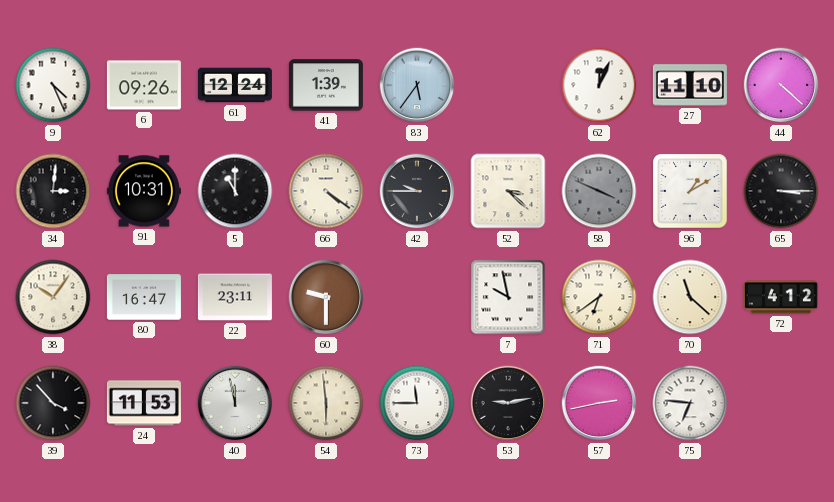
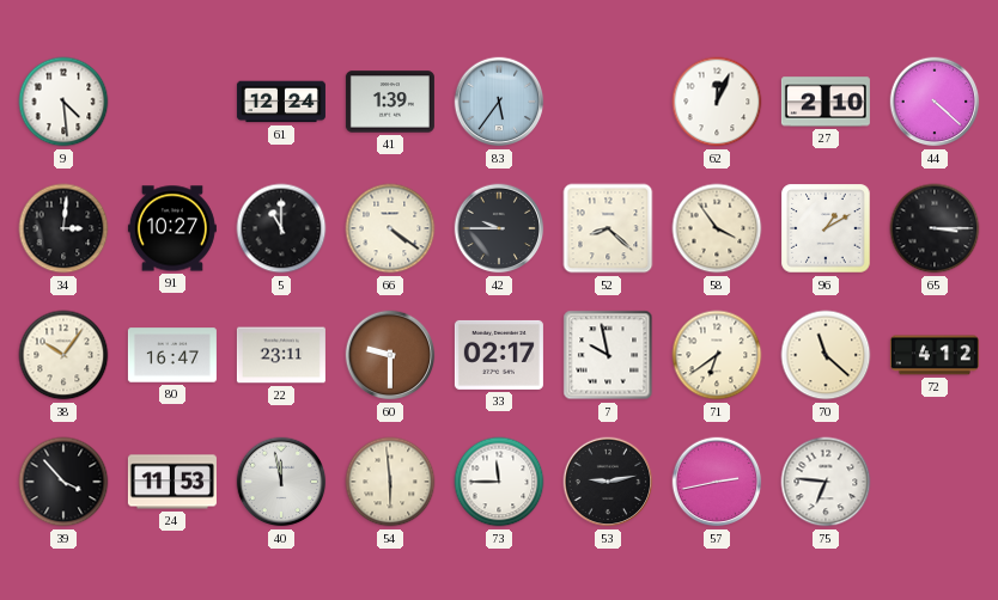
9: 4:26 -> 4:29 (63, 102)
6: 09:26 -> none (144, 85)
27: 11:10 -> 2:10 (826, 102)
91: 10:31 -> 10:27 (172, 228)
52: 3:22 -> 8:22 (608, 228)
58: 3:49 -> 3:54 (717, 228)
58 dial: grey -> cream (717, 228)
33: none -> 02:17 (499, 355)
